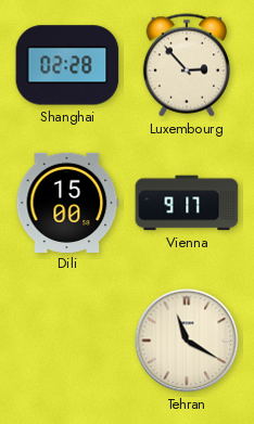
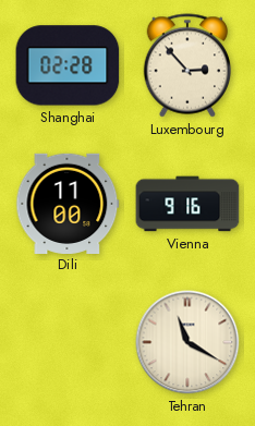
Dili: 15:00 -> 11:00 (68, 203)
Vienna: 9:17 -> 9:16 (187, 204)
